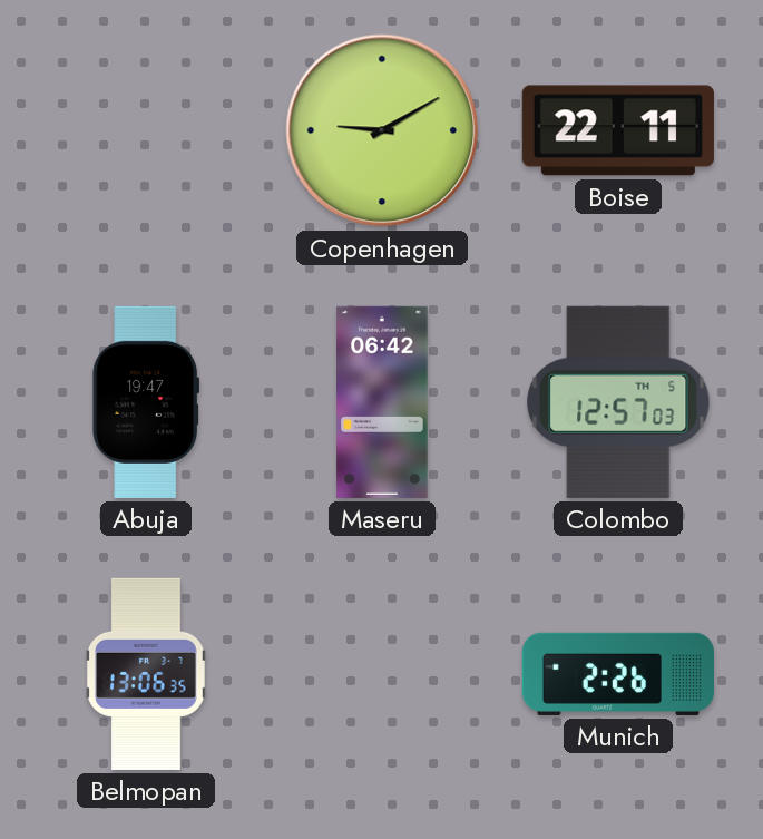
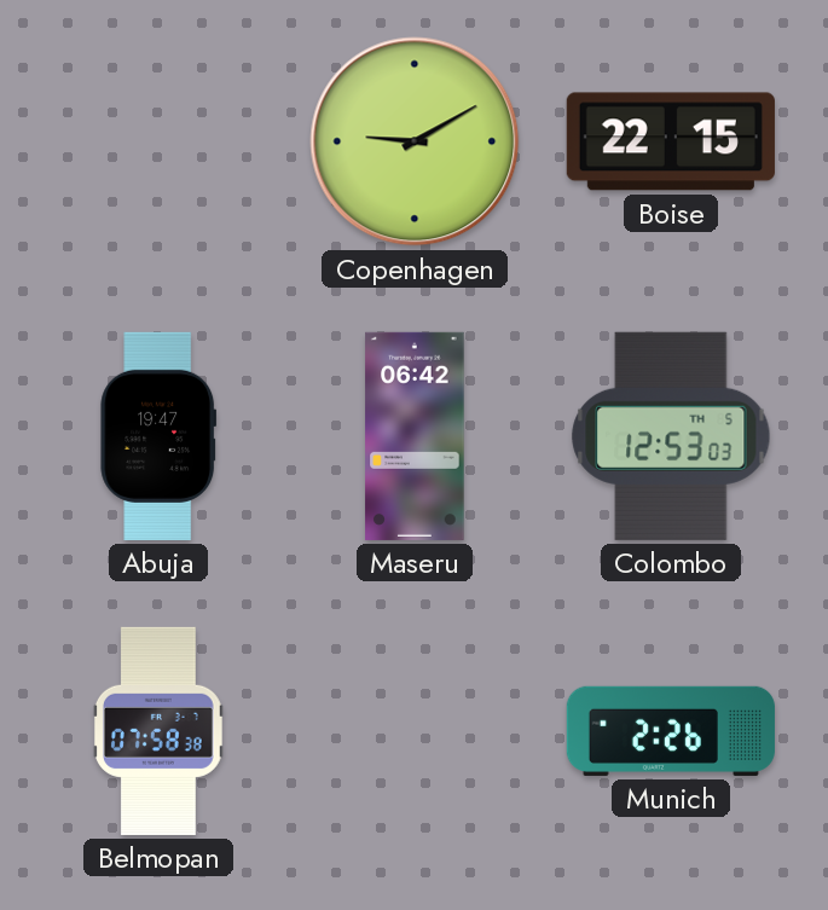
Boise: 22:11 -> 22:15 (671, 141)
Colombo: 12:57 -> 12:53 (671, 436)
Belmopan: 13:06 -> 07:58 (160, 731)
